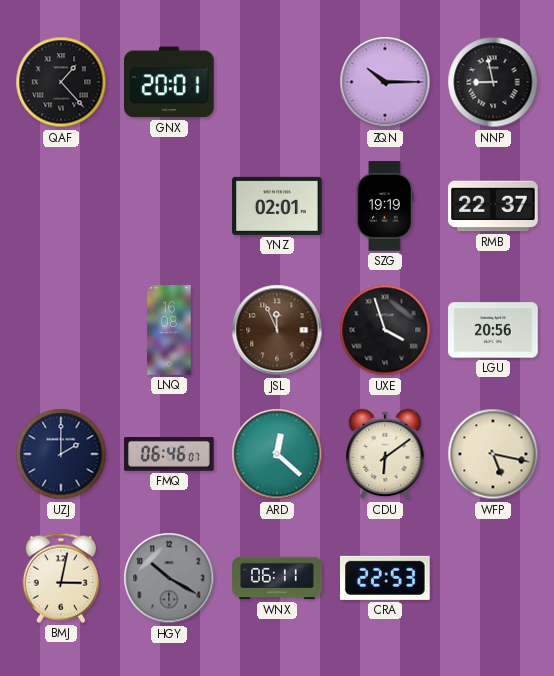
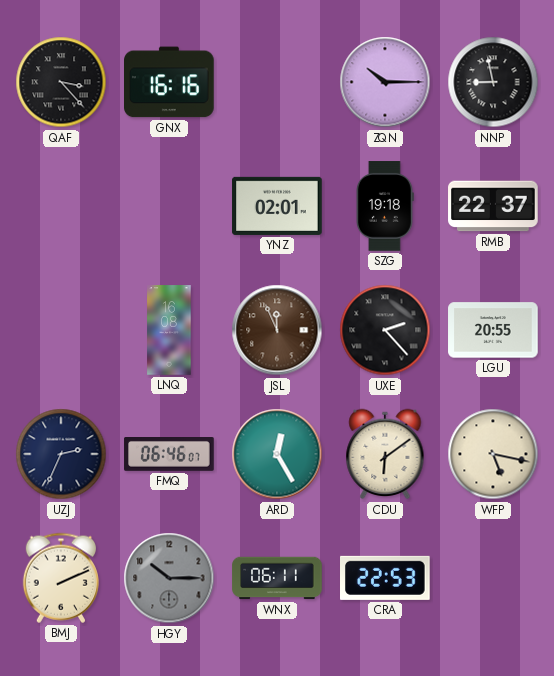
QAF: 1:23 -> 3:23 (61, 82)
GNX: 20:01 -> 16:16 (170, 82)
SZG: 19:19 -> 19:18 (384, 206)
UXE: 3:57 -> 2:23 (385, 330)
LGU: 20:56 -> 20:55 (493, 330)
UZJ: 2:00 -> 2:34 (61, 454)
ARD: 12:22 -> 12:25 (277, 454)
BMJ: 3:02 -> 2:11 (61, 578)
HGY: 10:20 -> 10:15 (169, 578)
